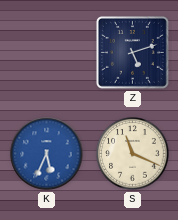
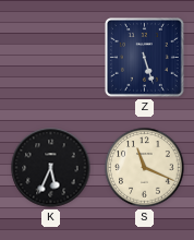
Z: 5:12 -> 5:27 (144, 57)
K dial: blue -> black (51, 168)
